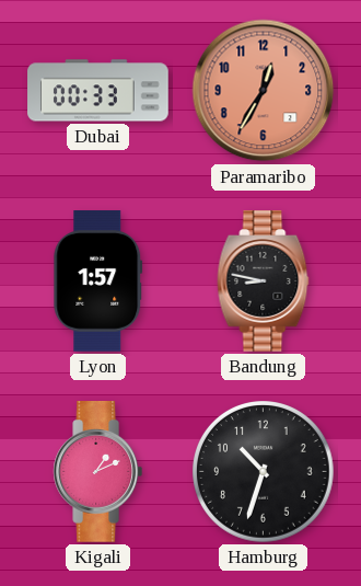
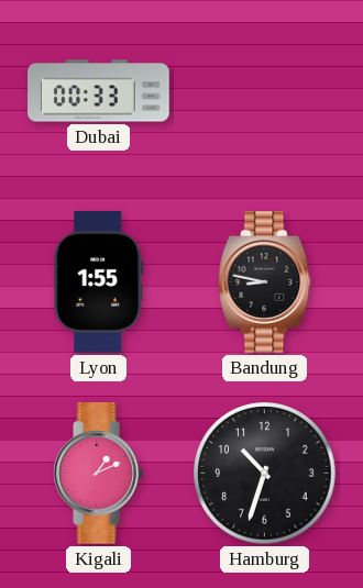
Paramaribo: 12:35 -> none (264, 91)
Lyon: 1:57 -> 1:55 (99, 282)
